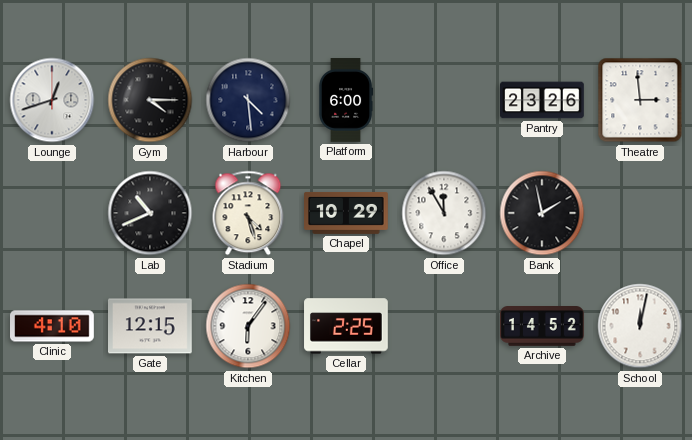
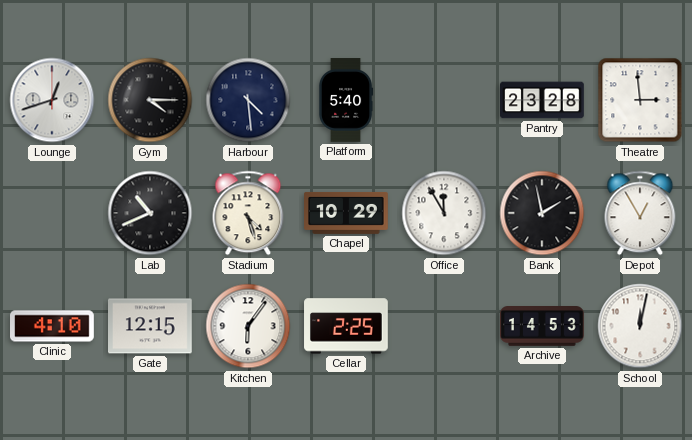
Platform: 6:00 -> 5:40 (346, 100)
Pantry: 23:26 -> 23:28 (543, 100)
Depot: none -> 12:55 (640, 213)
Archive: 14:52 -> 14:53 (543, 327)
